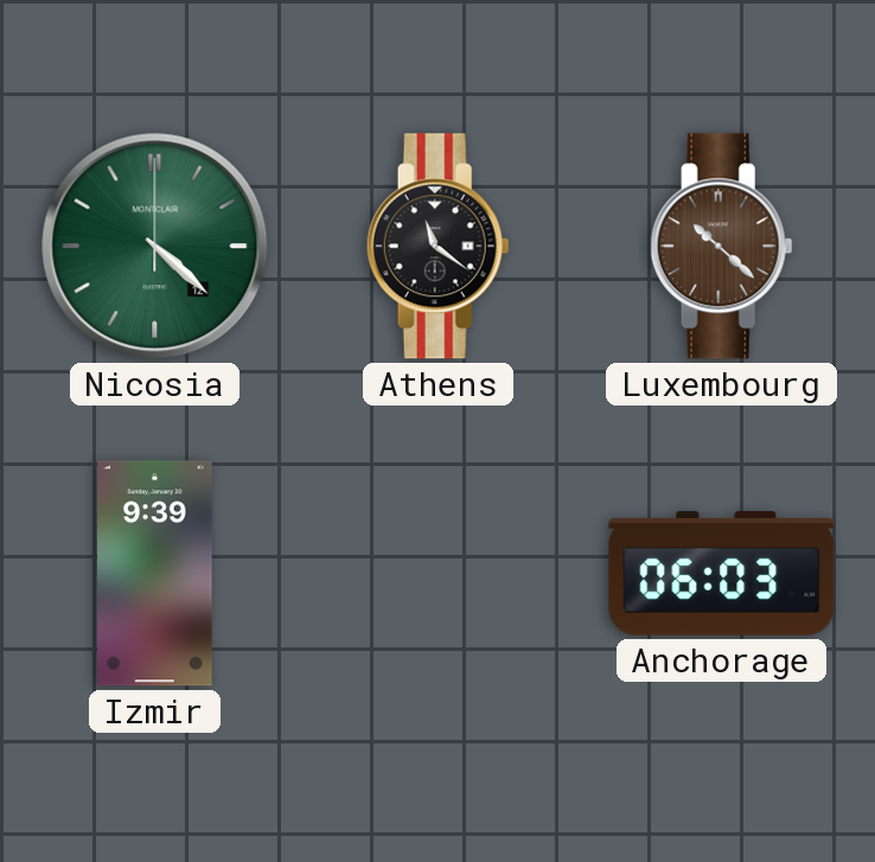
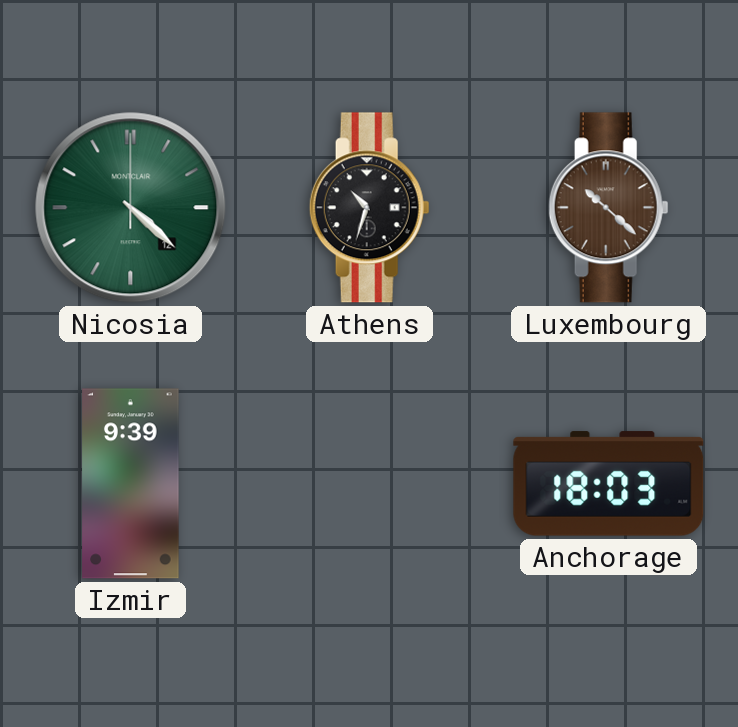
Athens: 11:21 -> 10:33 (369, 208)
Anchorage: 06:03 -> 18:03 (609, 484)
